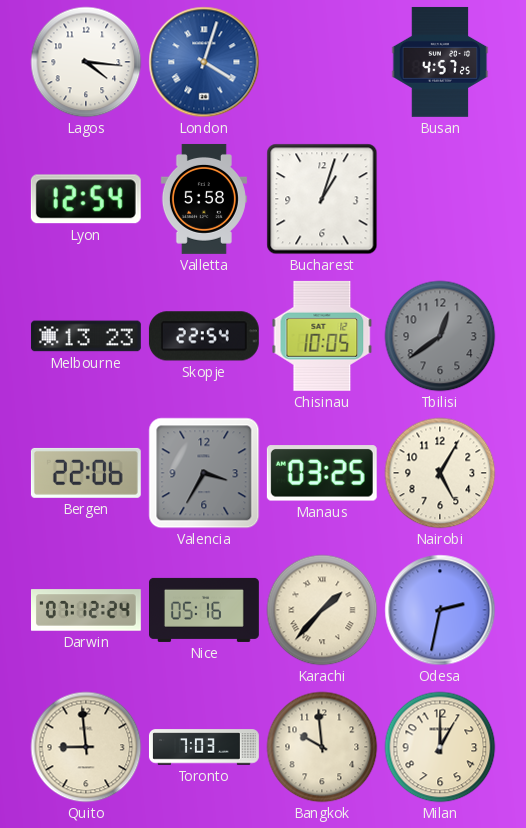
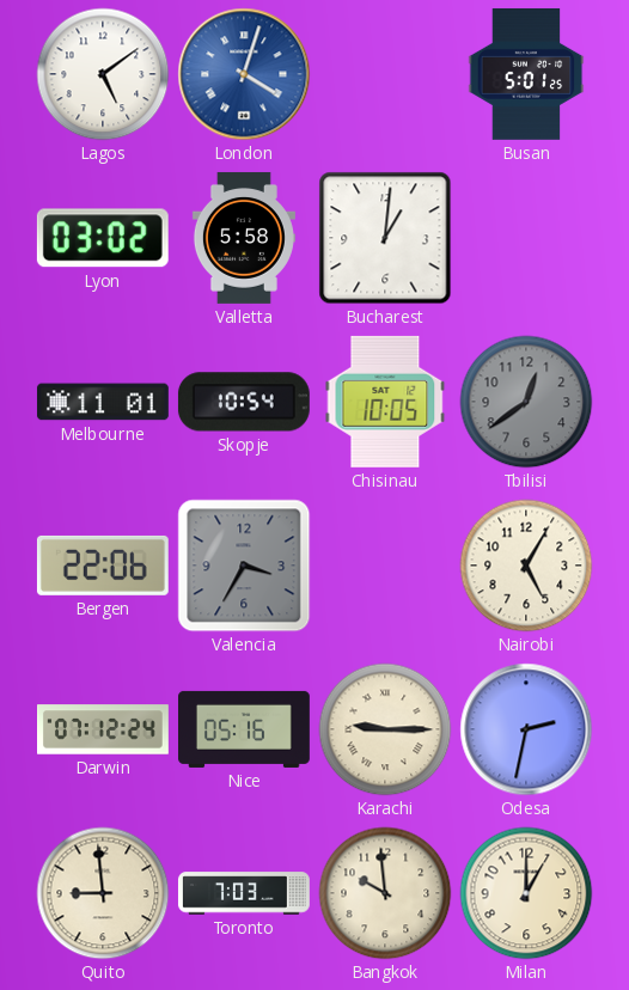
Lagos: 4:16 -> 5:09 (103, 74)
Busan: 4:57 -> 5:01 (526, 74)
Lyon: 12:54 -> 03:02 (103, 238)
Bucharest: 1:03 -> 1:01 (385, 238)
Melbourne: 13:23 -> 11:01 (103, 402)
Skopje: 22:54 -> 10:54 (244, 402)
Manaus: 03:25 -> none (322, 473)
Karachi: 1:37 -> 9:15 (385, 729)
